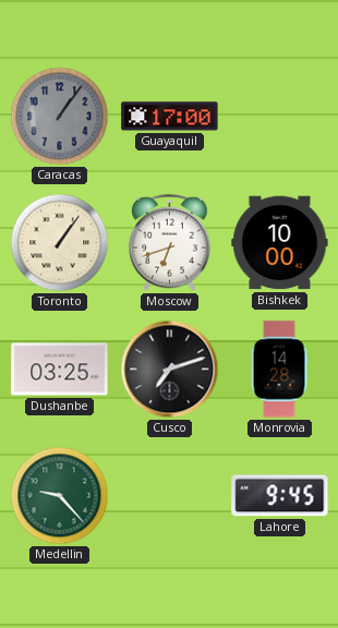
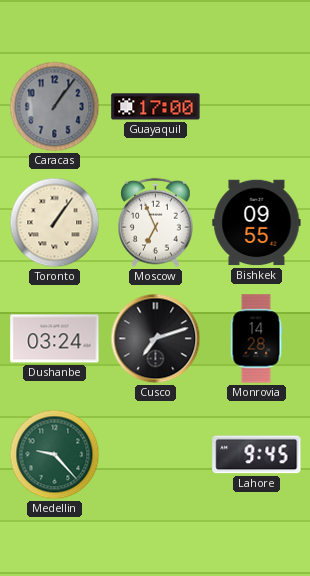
Moscow: 6:42 -> 6:56 (156, 223)
Bishkek: 10:00 -> 09:55 (257, 223)
Dushanbe: 03:25 -> 03:24 (55, 339)
